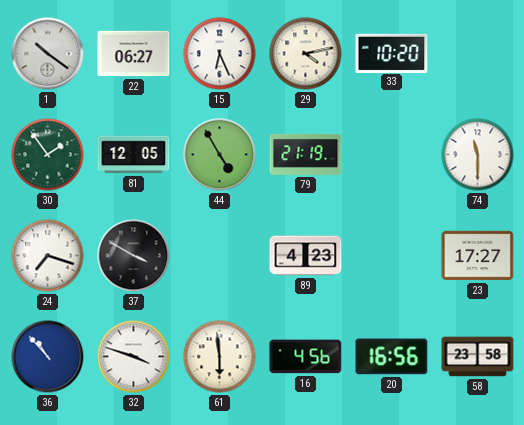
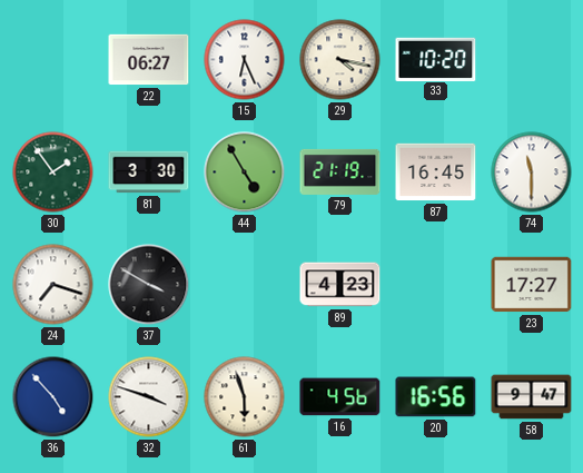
1: 10:21 -> none (48, 54)
29: 4:13 -> 4:17 (340, 60)
81: 12:05 -> 3:30 (149, 173)
87: none -> 16:45 (436, 173)
36: 10:53 -> 4:53 (53, 397)
61: 5:59 -> 5:57 (245, 397)
58: 23:58 -> 9:47 (532, 397)
